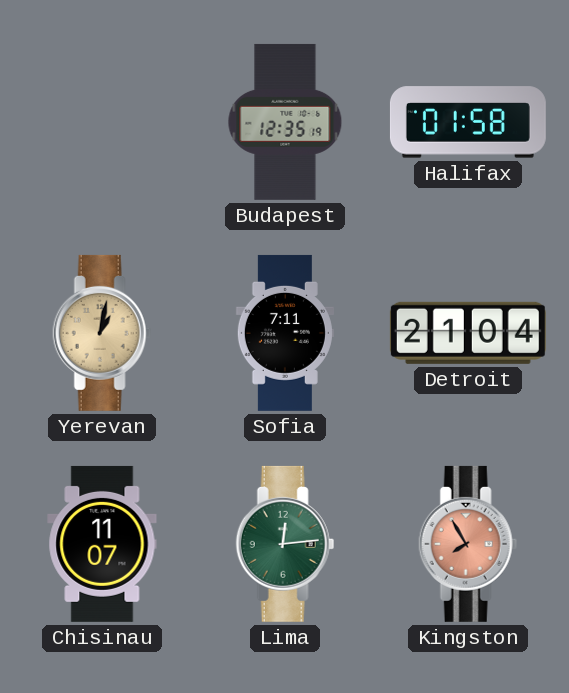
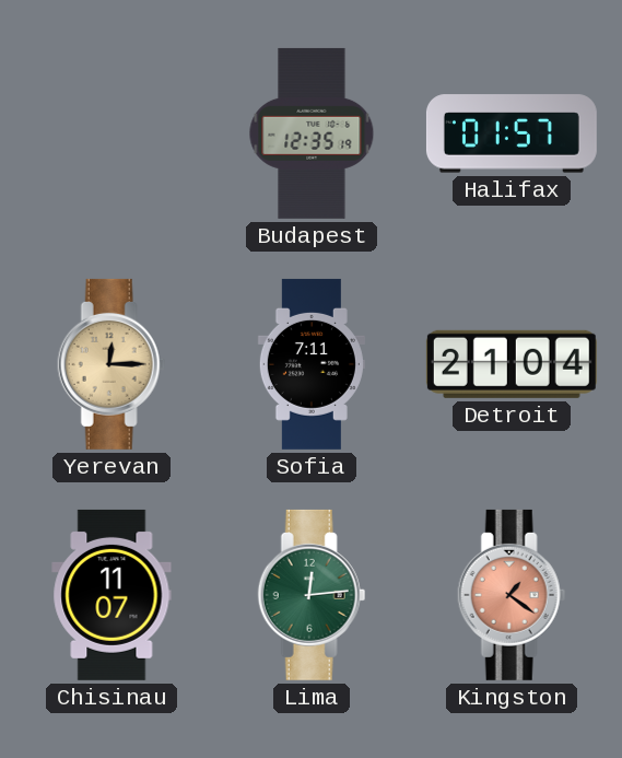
Halifax: 01:58 -> 01:57 (512, 133)
Yerevan: 1:02 -> 12:15 (112, 364)
Kingston: 7:55 -> 1:21 (512, 595)
